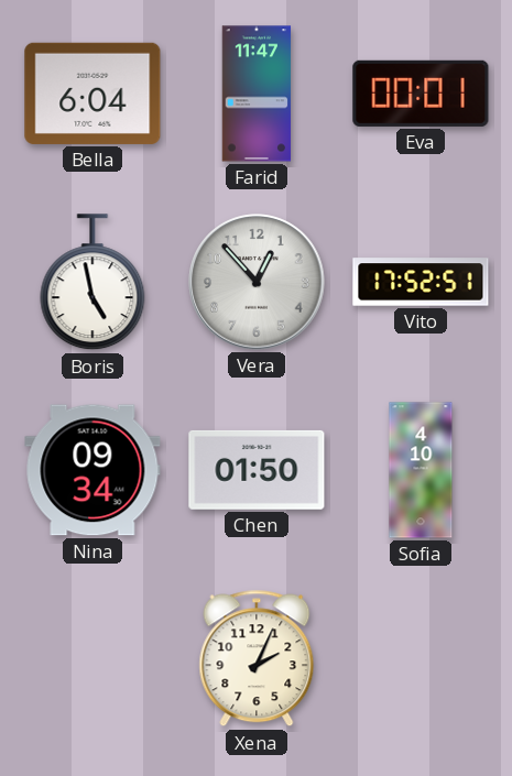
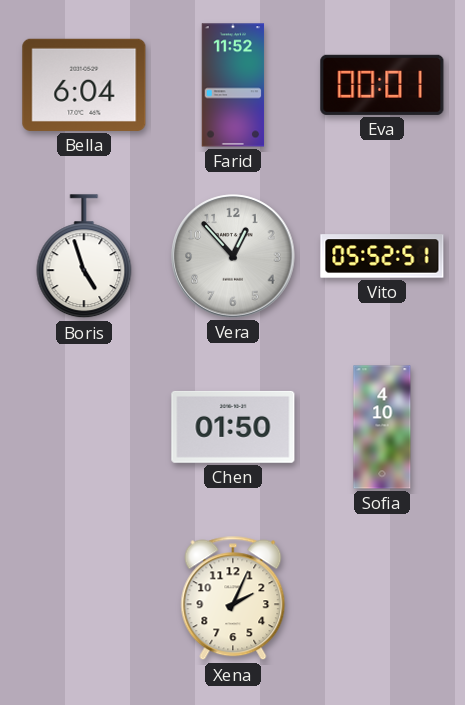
Farid: 11:47 -> 11:52 (233, 85)
Boris: 4:58 -> 4:57 (84, 257)
Vito: 17:52 -> 05:52 (382, 256)
Nina: 09:34 -> none (92, 470)
